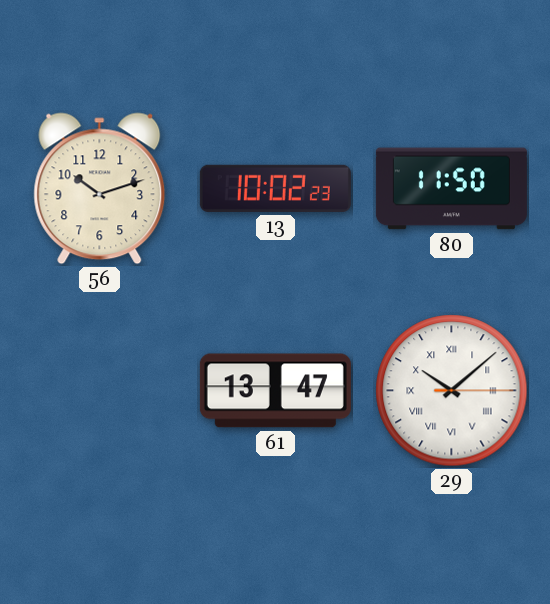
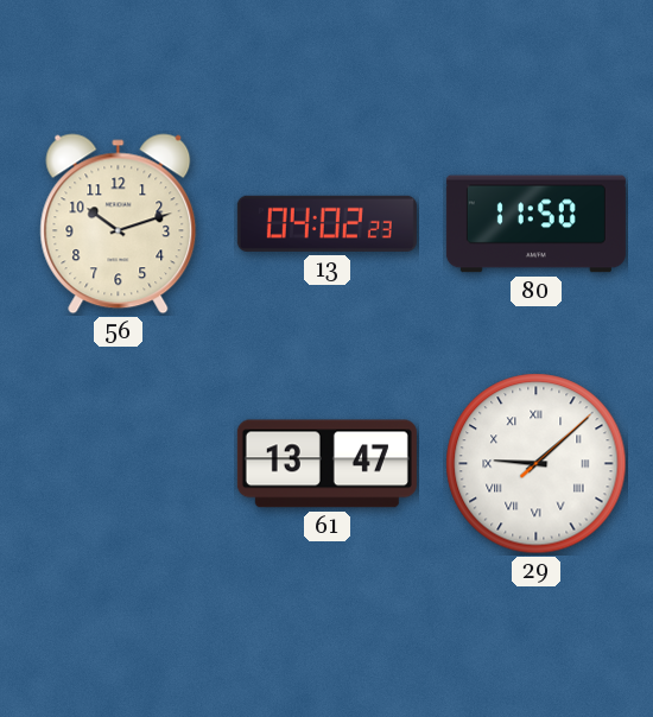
13: 10:02 -> 04:02 (326, 223)
29: 10:08 -> 9:08 (537, 464)
